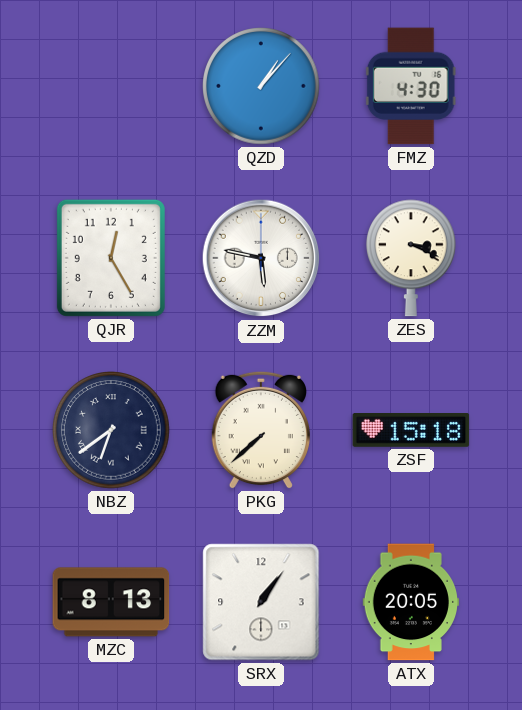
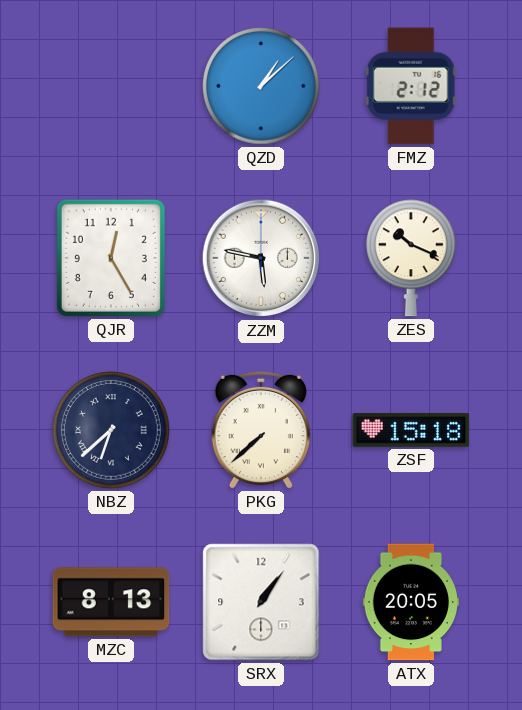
QZD: 1:07 -> 1:08 (262, 87)
FMZ: 4:30 -> 2:12 (411, 86)
ZES: 3:19 -> 10:19 (411, 258)
NBZ: 6:39 -> 6:38 (112, 431)
